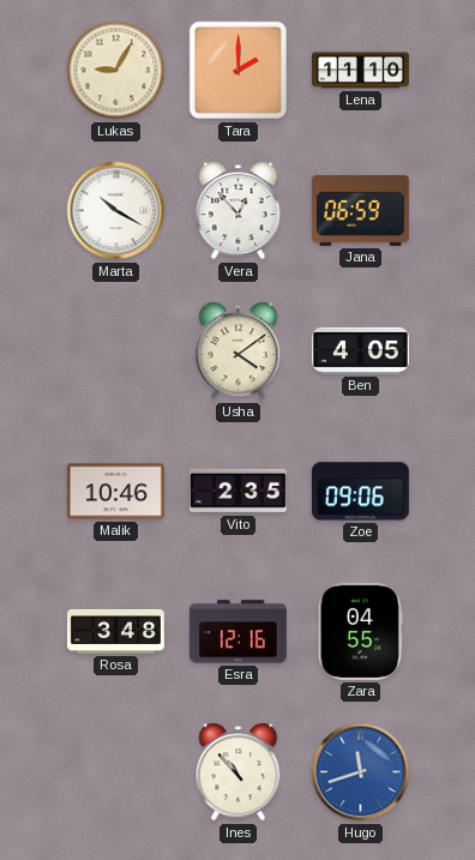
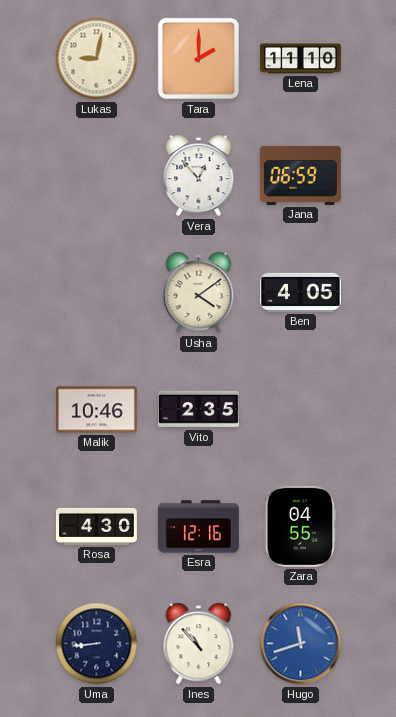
Lukas: 9:05 -> 9:02 (97, 59)
Marta: 10:20 -> none (116, 211)
Zoe: 09:06 -> none (360, 492)
Rosa: 3:48 -> 4:30 (96, 526)
Uma: none -> 8:44 (97, 644)
